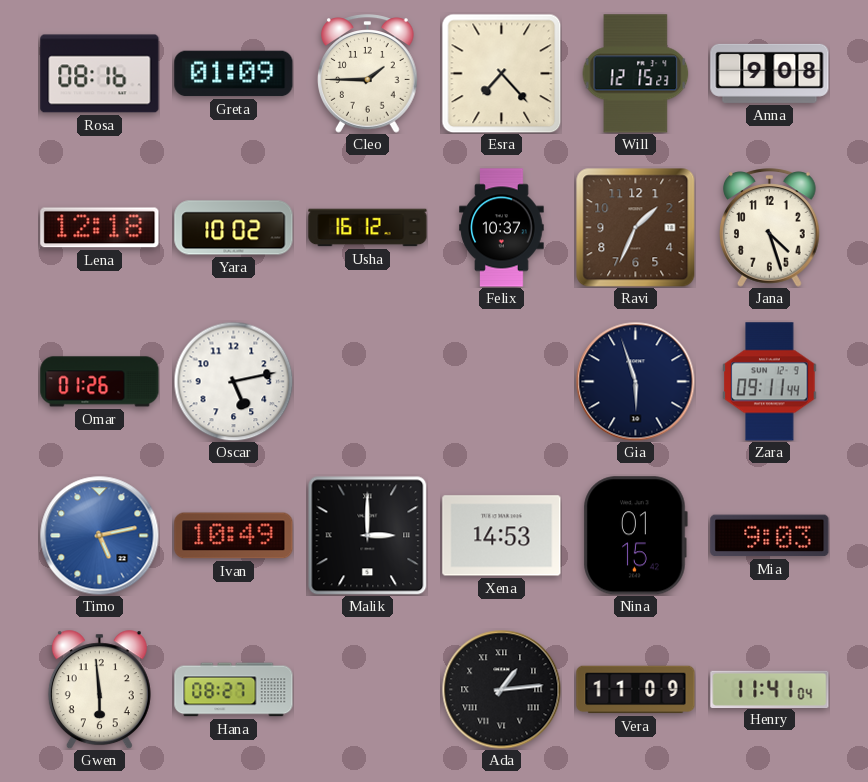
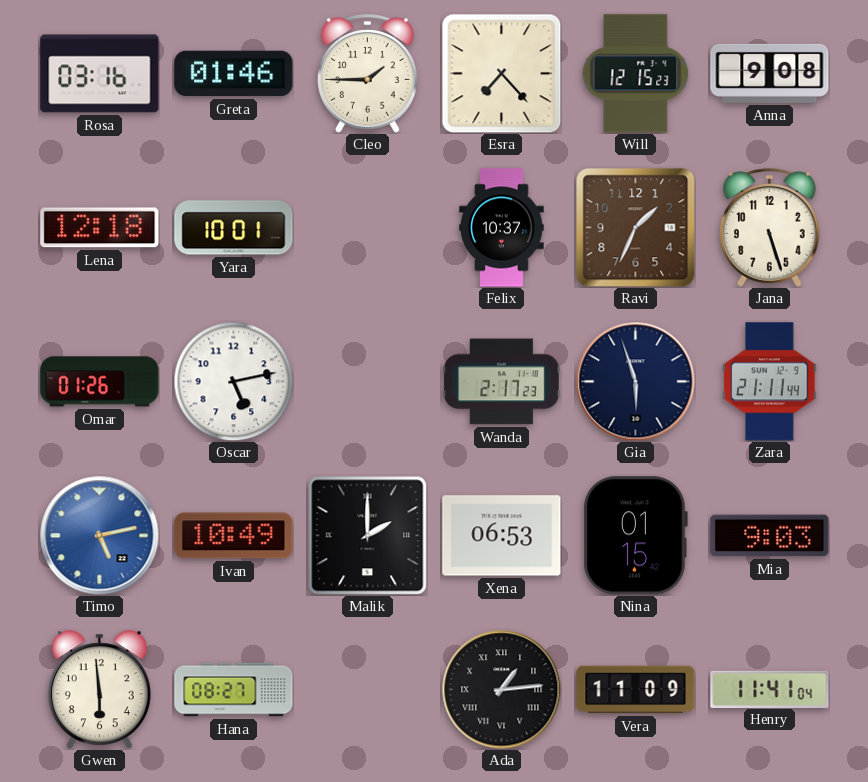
Rosa: 08:16 -> 03:16 (100, 74)
Greta: 01:09 -> 01:46 (234, 74)
Yara: 10:02 -> 10:01 (234, 228)
Usha: 16:12 -> none (368, 228)
Jana: 4:27 -> 5:27 (770, 228)
Wanda: none -> 2:17 (502, 382)
Zara: 09:11 -> 21:11 (770, 382)
Malik: 3:00 -> 2:00 (367, 535)
Xena: 14:53 -> 06:53 (502, 536)
